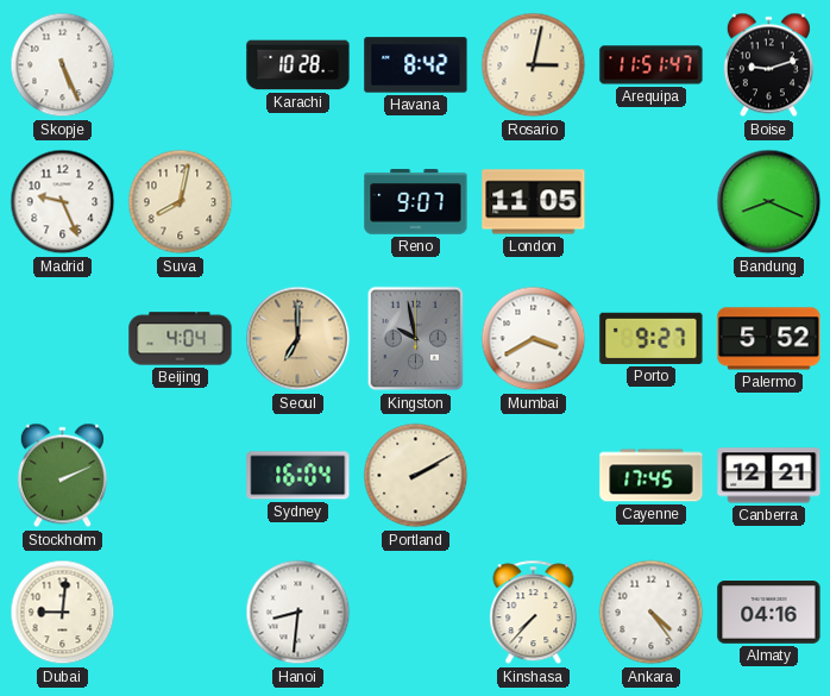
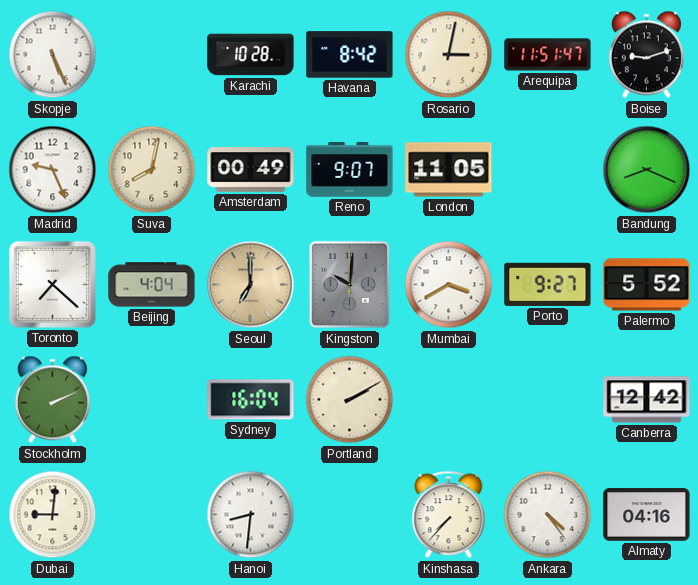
Amsterdam: none -> 00:49 (251, 170)
Toronto: none -> 7:22 (52, 284)
Kingston: 9:58 -> 10:01 (350, 285)
Cayenne: 17:45 -> none (652, 476)
Canberra: 12:21 -> 12:42 (647, 400)
